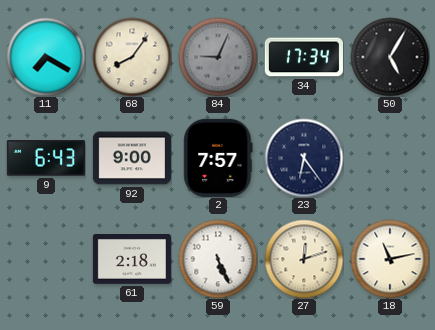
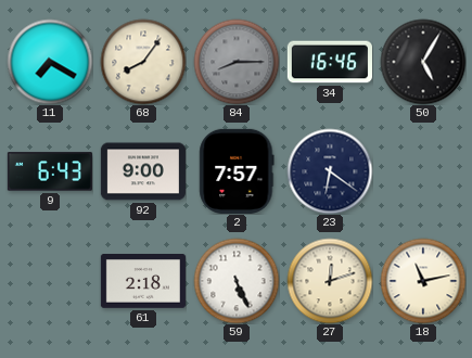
84: 9:04 -> 8:15 (237, 62)
34: 17:34 -> 16:46 (330, 62)
23: 6:24 -> 6:21 (330, 171)
